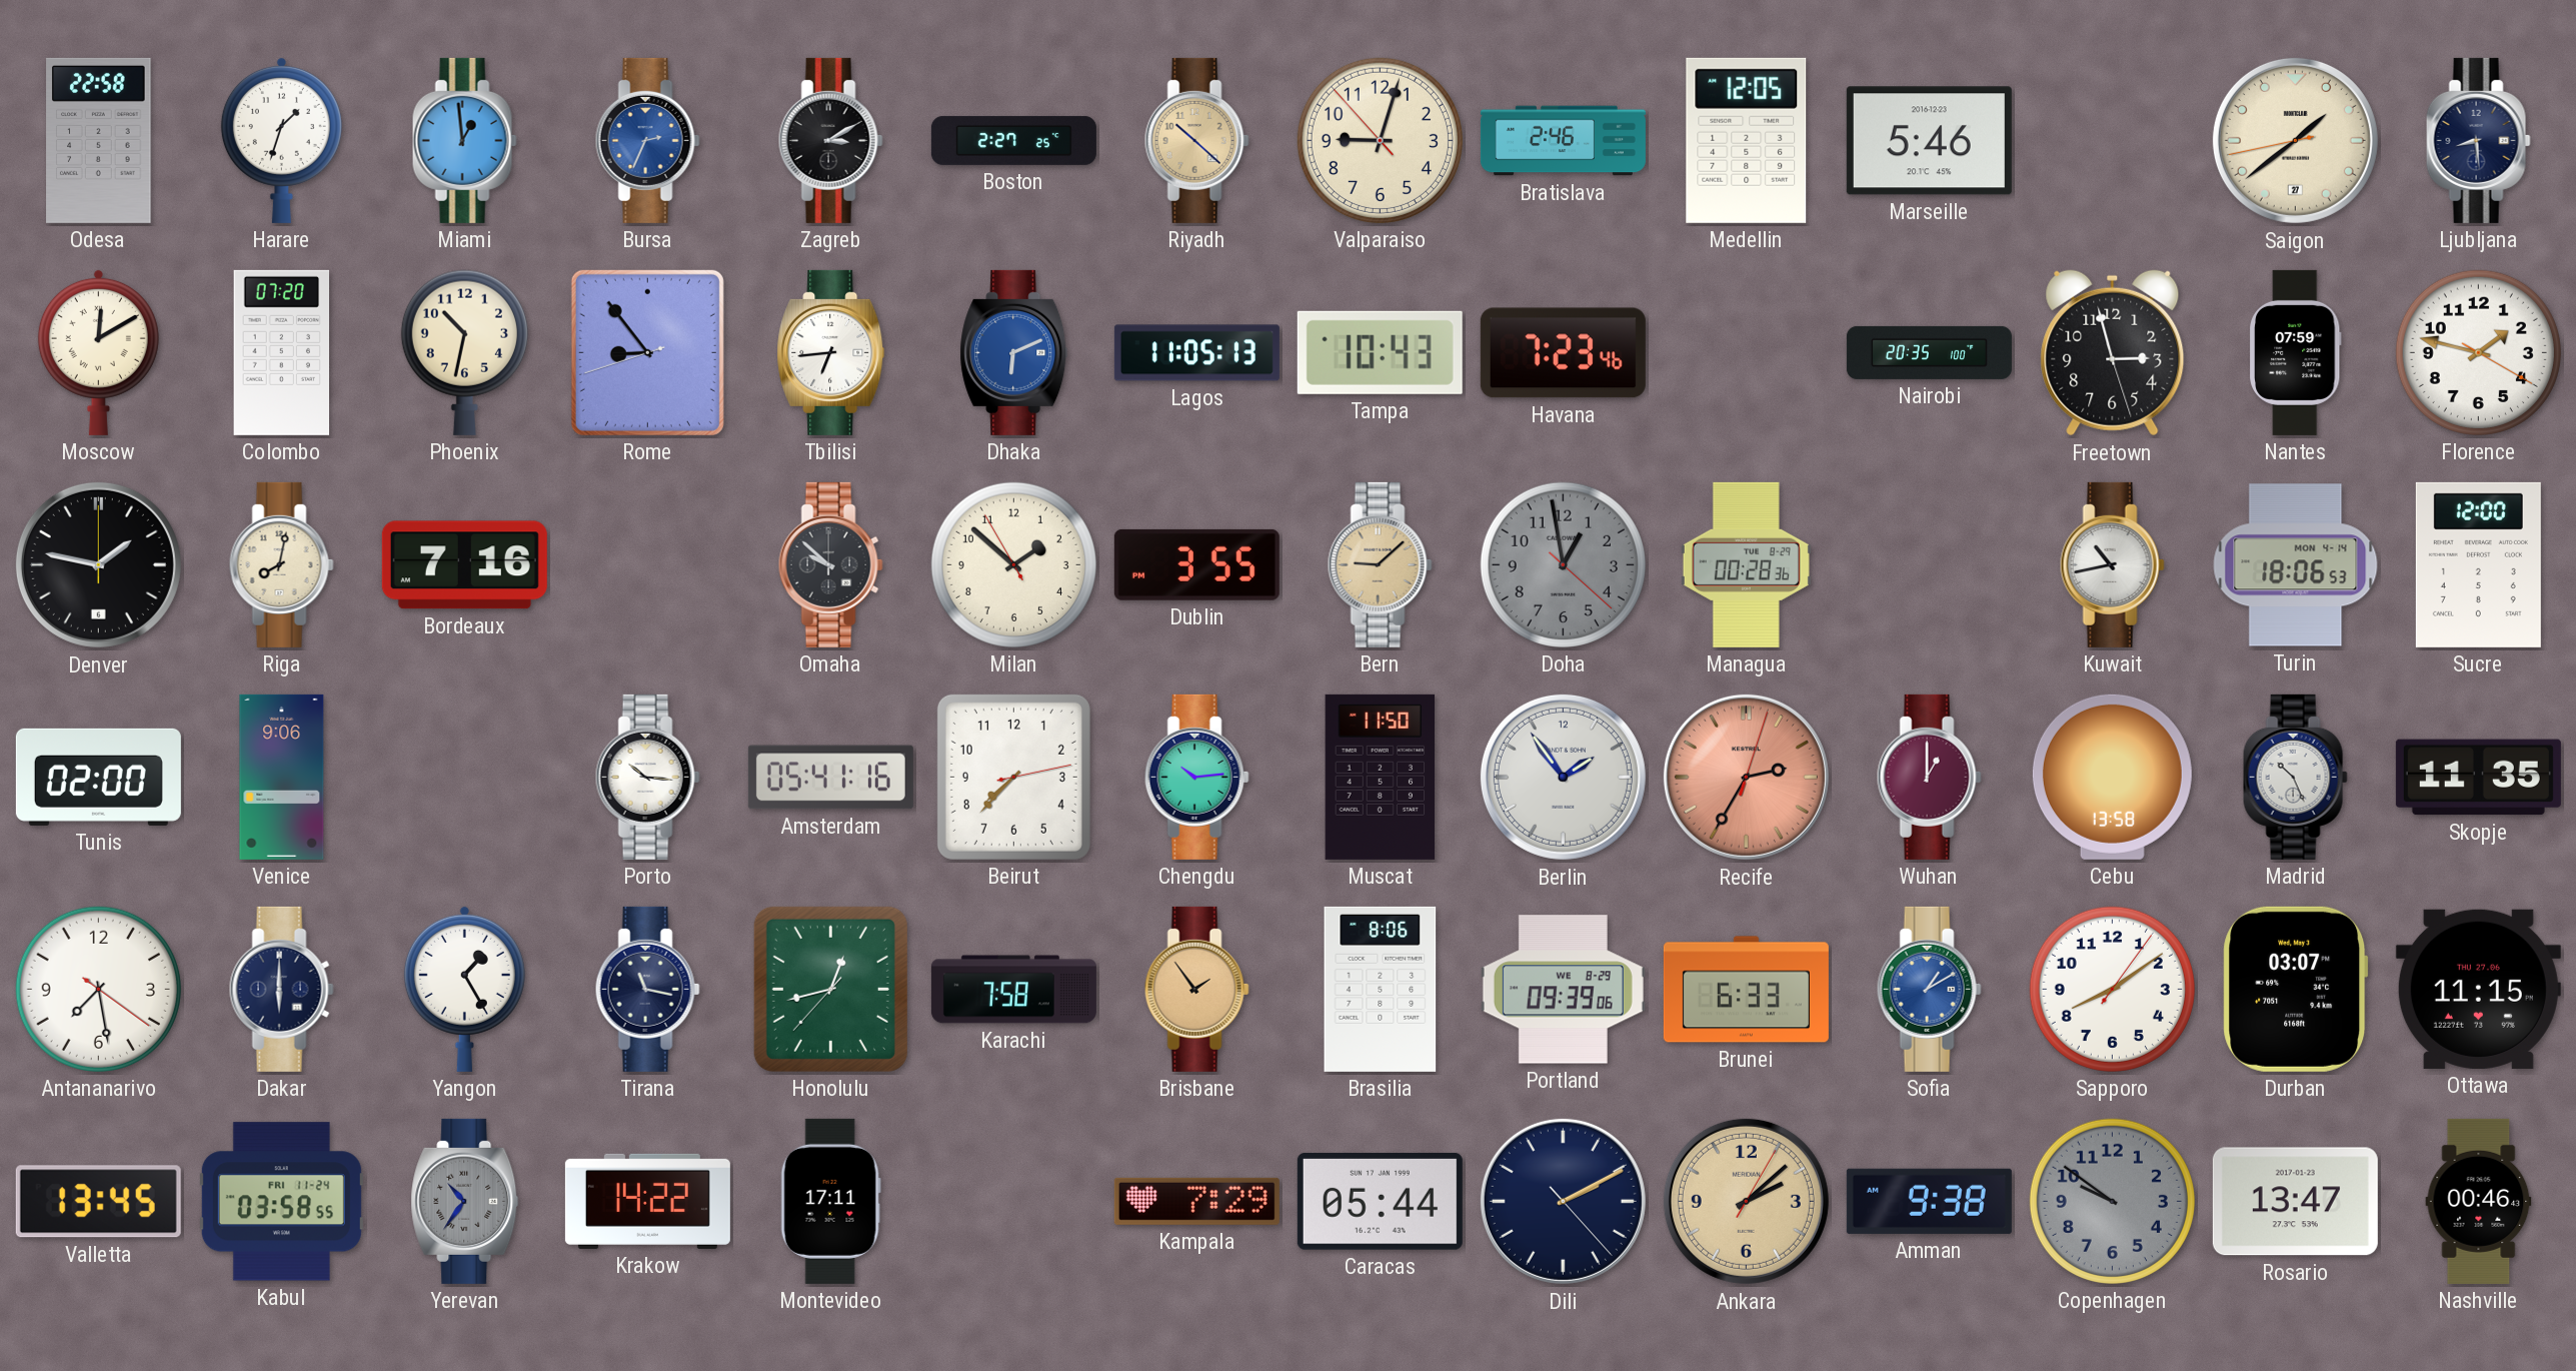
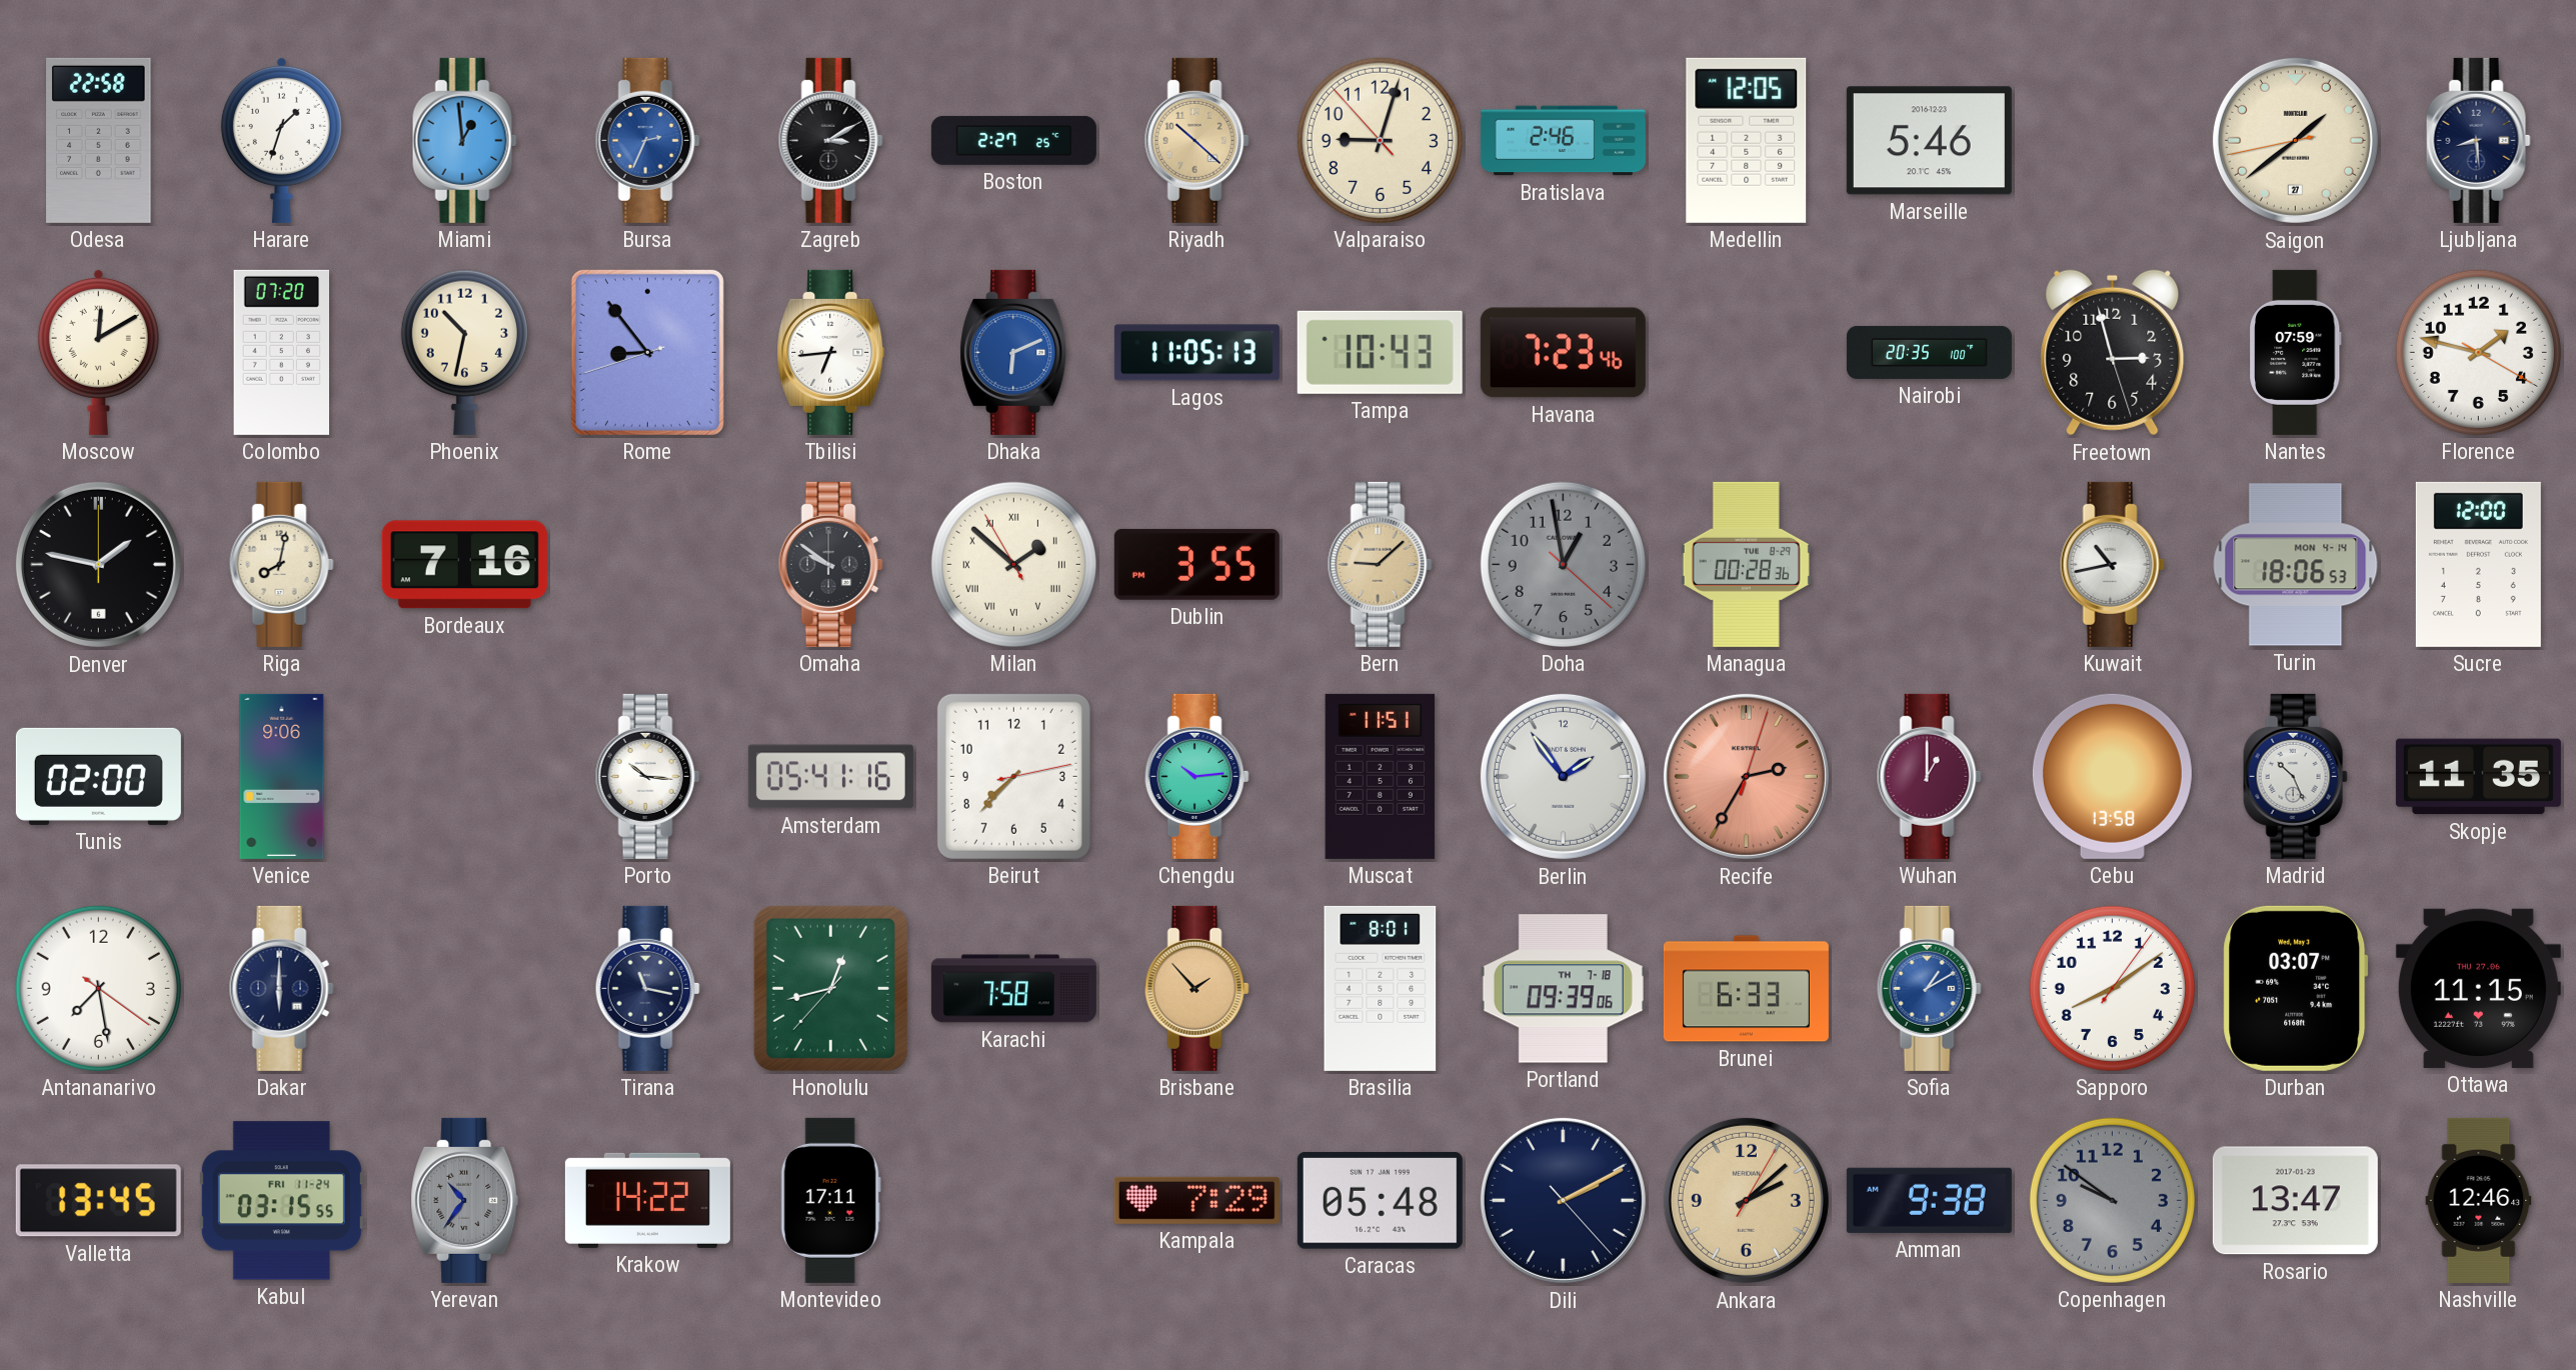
Omaha: 9:52 -> 9:51 (830, 564)
Milan numerals: Arabic -> Roman (1013, 564)
Muscat: 11:50 -> 11:51 (1381, 776)
Yangon: 1:25 -> none (464, 989)
Brisbane: 1:54 -> 1:53 (1196, 988)
Brasilia: 8:06 -> 8:01 (1381, 988)
Portland date: WE 8-29 -> TH 7-18 (1563, 989)
Kabul: 03:58 -> 03:15 (281, 1201)
Caracas: 05:44 -> 05:48 (1380, 1200)
Nashville: 00:46 -> 12:46 (2479, 1200)
